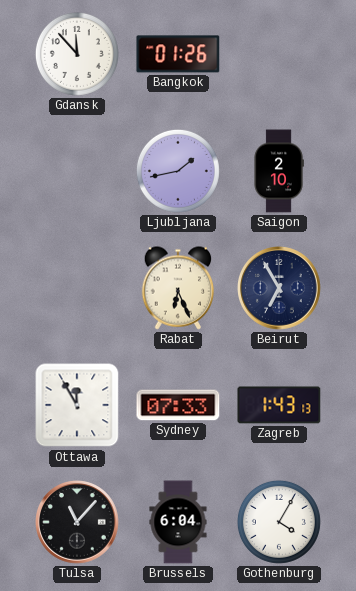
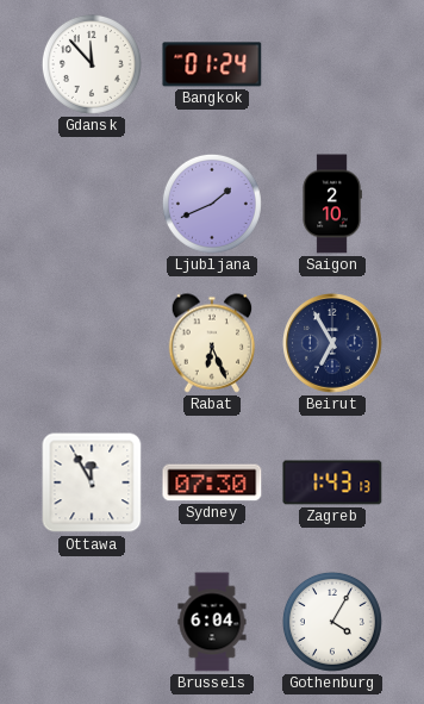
Bangkok: 01:26 -> 01:24 (212, 64)
Ljubljana: 1:43 -> 1:41 (212, 204)
Sydney: 07:33 -> 07:30 (212, 482)
Tulsa: 11:07 -> none (78, 523)
